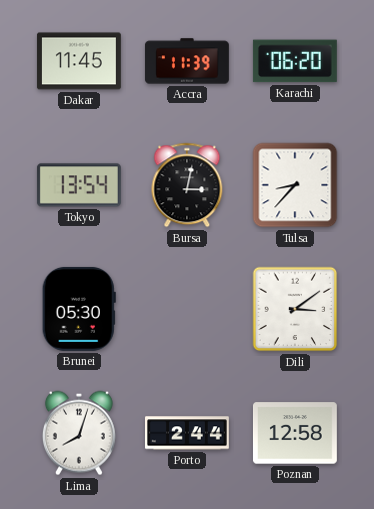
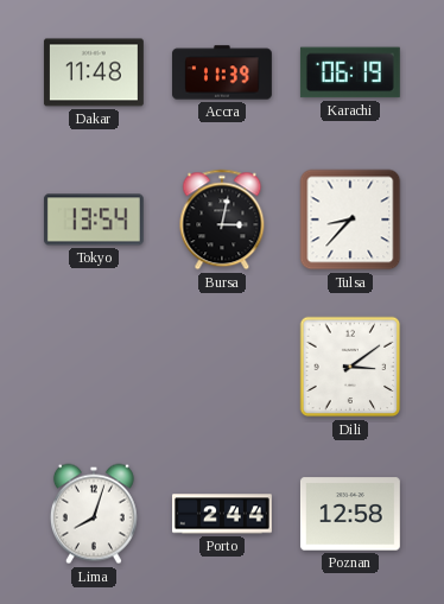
Dakar: 11:45 -> 11:48 (94, 72)
Karachi: 06:20 -> 06:19 (350, 72)
Brunei: 05:30 -> none (79, 309)
